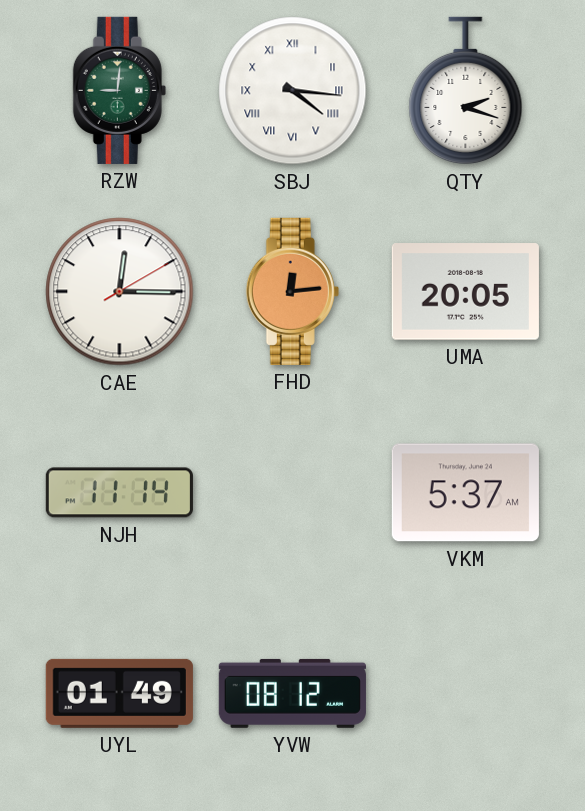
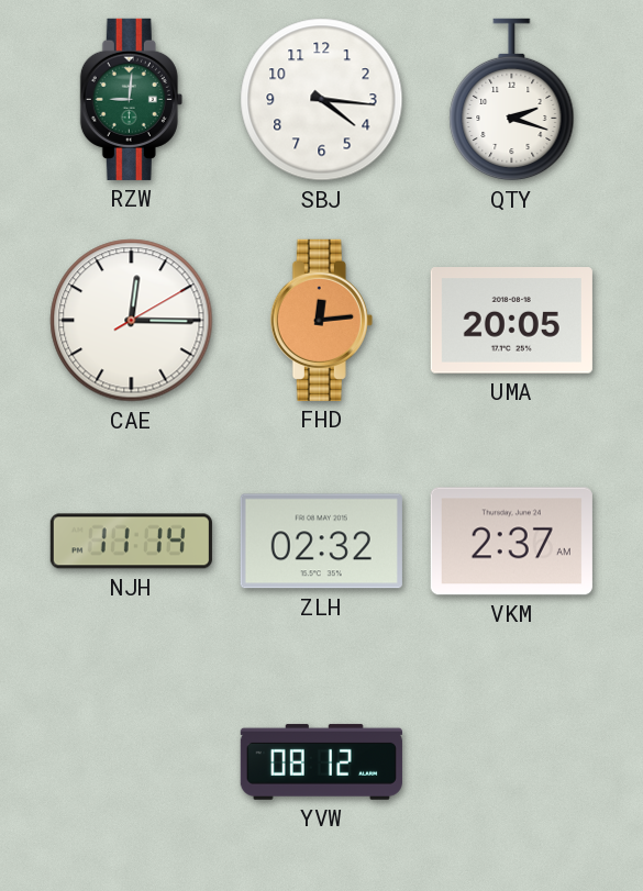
SBJ numerals: Roman -> Arabic (322, 100)
ZLH: none -> 02:32 (321, 542)
VKM: 5:37 -> 2:37 (511, 542)
UYL: 01:49 -> none (119, 693)
